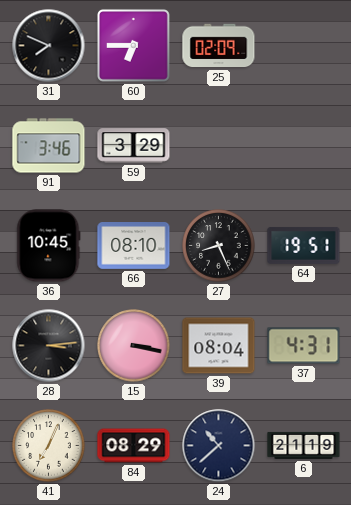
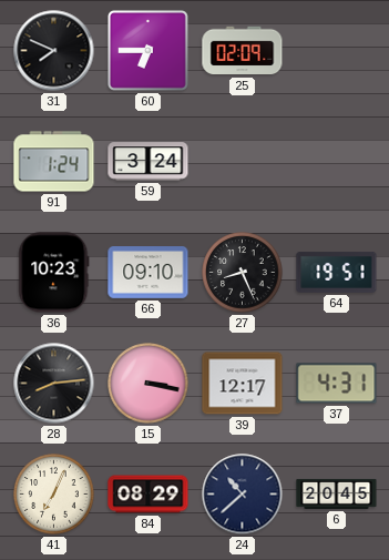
91: 3:46 -> 1:24 (54, 162)
59: 3:29 -> 3:24 (149, 162)
36: 10:45 -> 10:23 (54, 273)
66: 08:10 -> 09:10 (149, 273)
28: 3:14 -> 8:14 (54, 384)
39: 08:04 -> 12:17 (243, 384)
6: 21:19 -> 20:45 (337, 493)
